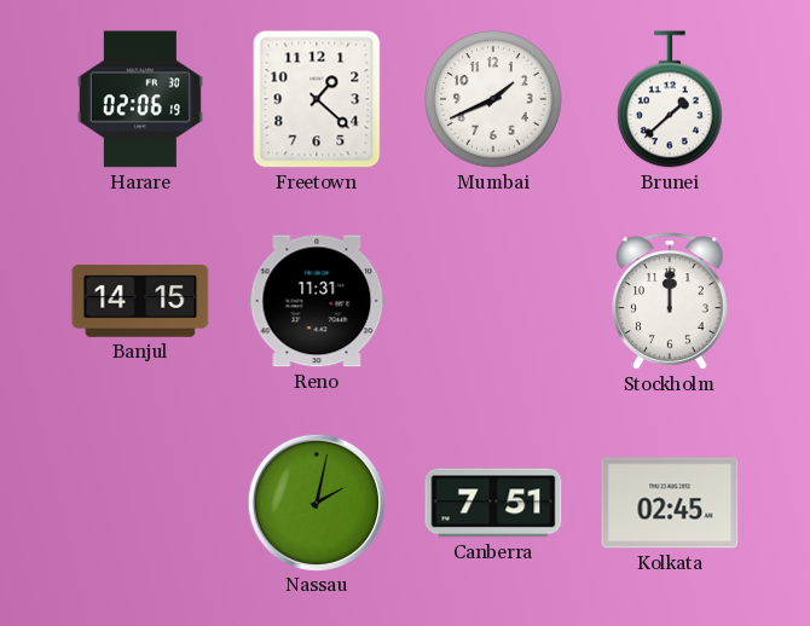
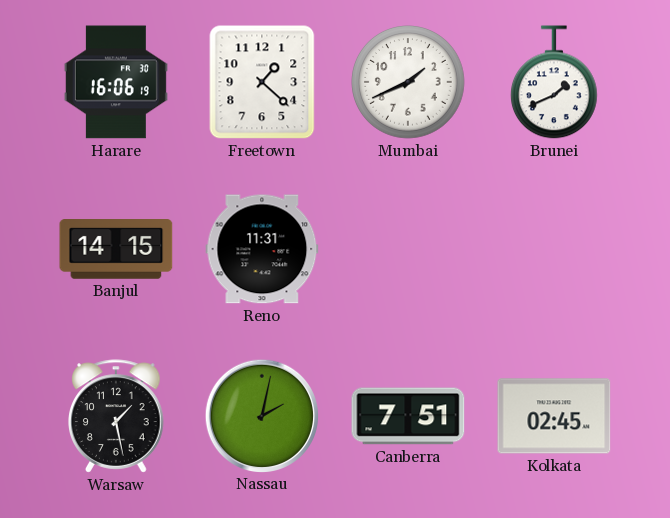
Harare: 02:06 -> 16:06 (116, 82)
Brunei: 1:38 -> 1:41 (555, 82)
Stockholm: 12:00 -> none (671, 301)
Warsaw: none -> 1:28 (117, 416)
